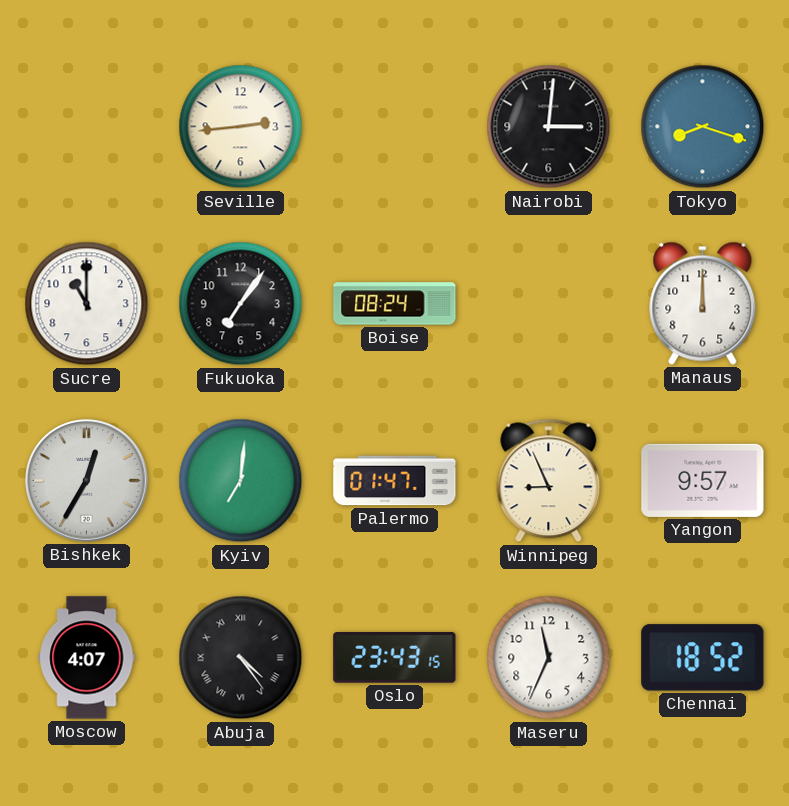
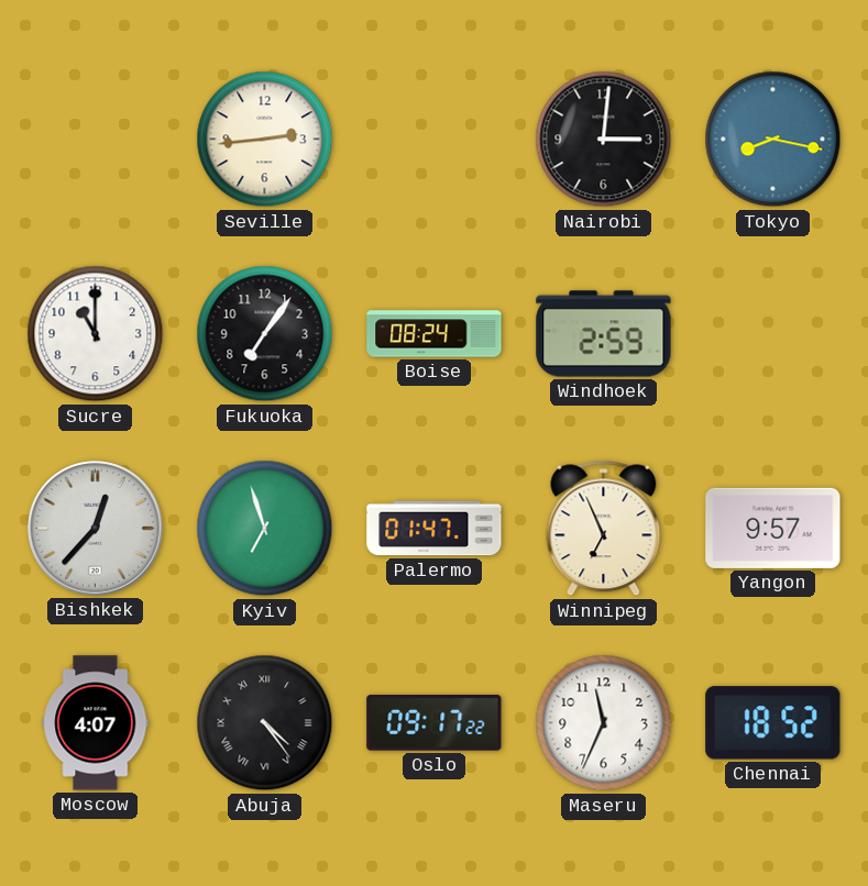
Tokyo: 8:18 -> 8:17 (773, 140)
Windhoek: none -> 2:59 (604, 334)
Manaus: 12:00 -> none (703, 303)
Bishkek: 12:35 -> 12:37 (96, 529)
Kyiv: 7:01 -> 6:57 (265, 529)
Winnipeg: 8:56 -> 6:56 (604, 529)
Oslo: 23:43 -> 09:17 (435, 723)
